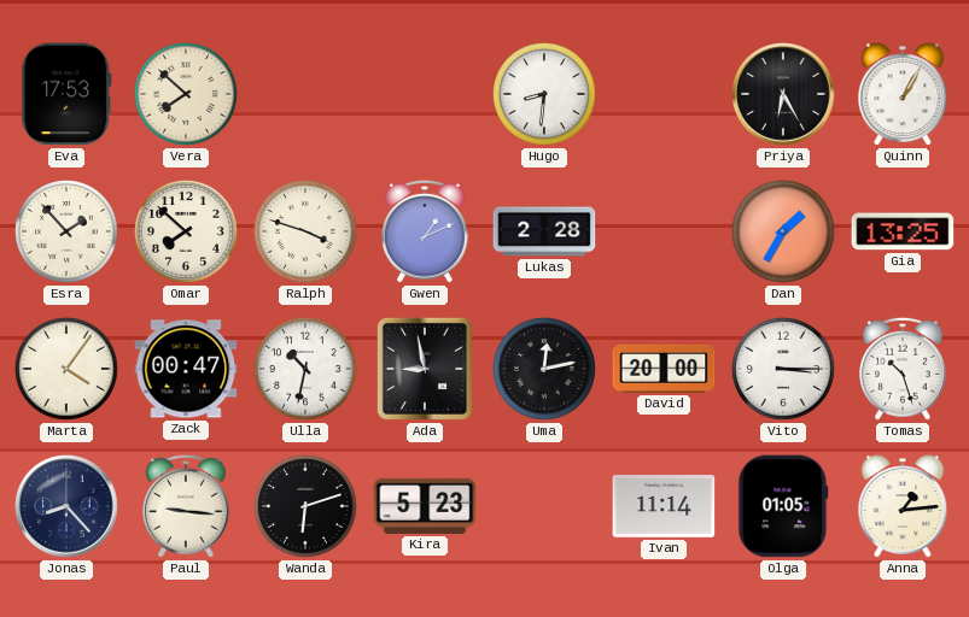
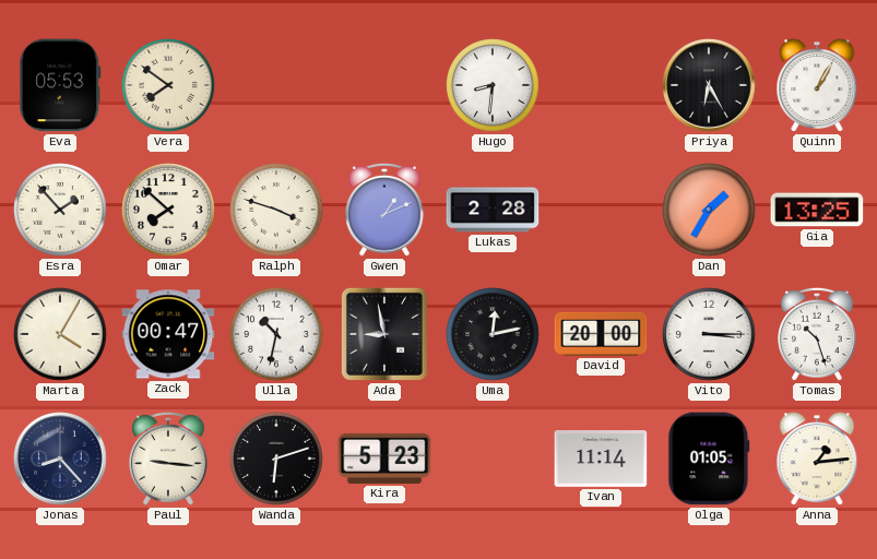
Eva: 17:53 -> 05:53 (60, 85)
Vera: 7:52 -> 7:51 (169, 86)
Marta: 4:06 -> 4:05 (61, 335)
